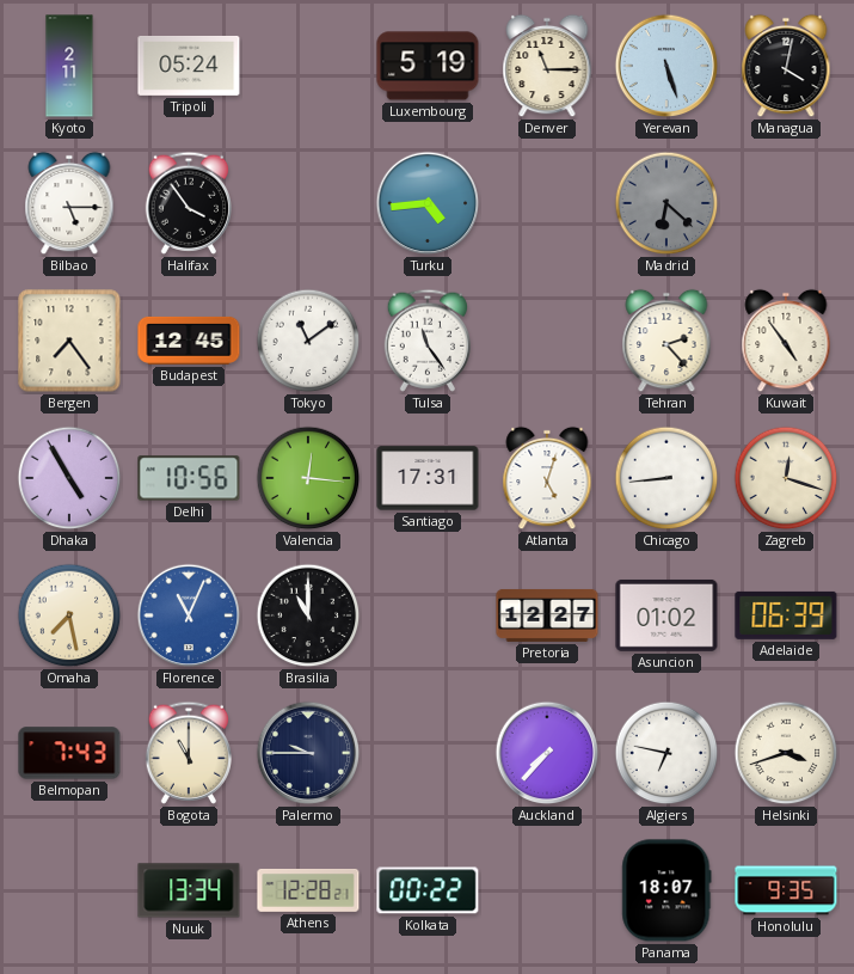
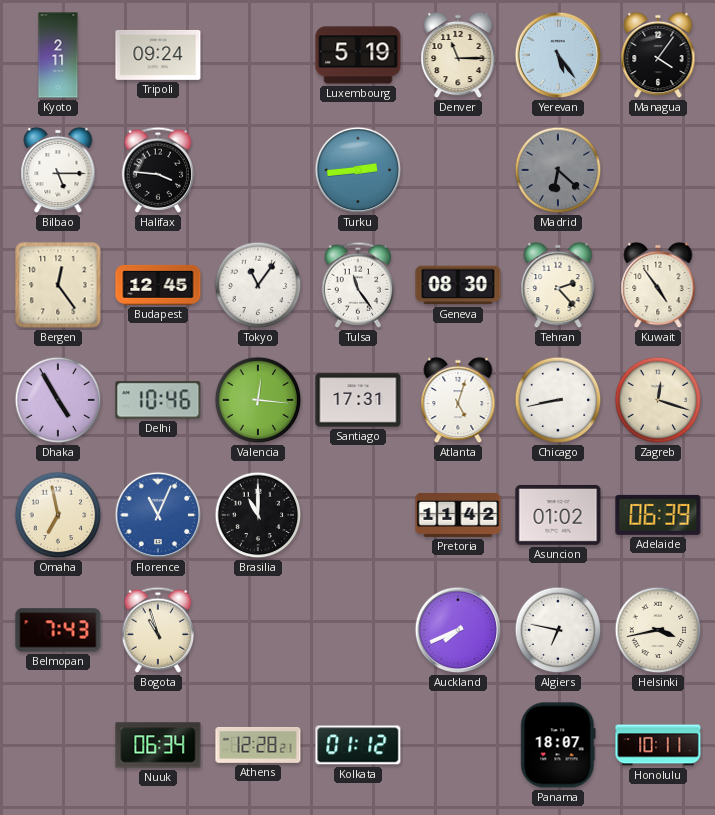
Tripoli: 05:24 -> 09:24 (158, 55)
Yerevan: 5:27 -> 5:24 (558, 55)
Managua: 4:02 -> 4:06 (658, 55)
Halifax: 3:54 -> 3:46 (157, 170)
Turku: 4:44 -> 2:44 (358, 170)
Bergen: 7:24 -> 12:24 (58, 285)
Tokyo: 11:09 -> 11:06 (258, 285)
Geneva: none -> 08:30 (458, 285)
Delhi: 10:56 -> 10:46 (158, 400)
Chicago: 8:44 -> 8:43 (558, 400)
Omaha: 7:28 -> 6:58 (58, 515)
Pretoria: 12:27 -> 11:42 (458, 515)
Bogota: 11:00 -> 10:57 (157, 630)
Palermo: 9:45 -> none (308, 753)
Auckland: 7:37 -> 7:41 (458, 630)
Helsinki: 3:42 -> 3:43 (658, 630)
Nuuk: 13:34 -> 06:34 (158, 745)
Kolkata: 00:22 -> 01:12 (358, 745)
Honolulu: 9:35 -> 10:11 (658, 745)
